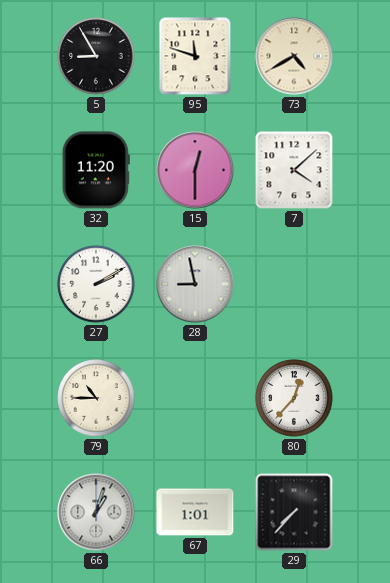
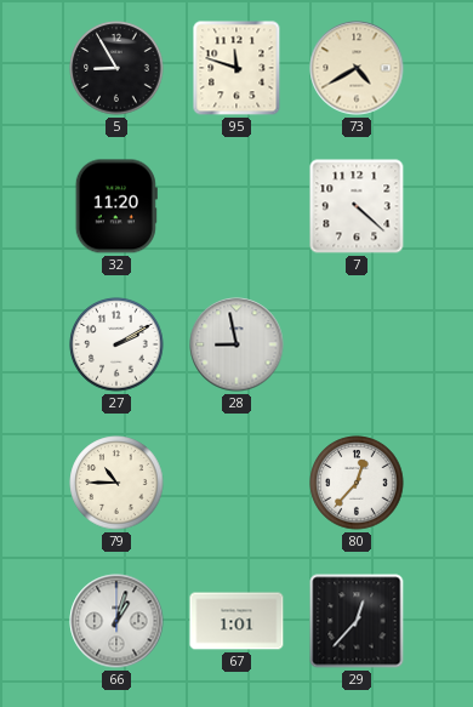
15: 12:30 -> none (195, 170)
7: 4:08 -> 4:22 (357, 206)
29: 7:37 -> 12:37 (357, 621)
